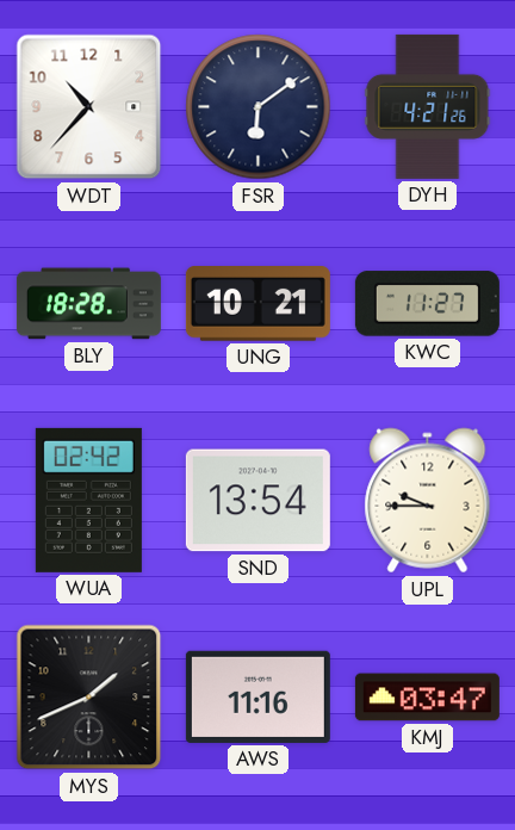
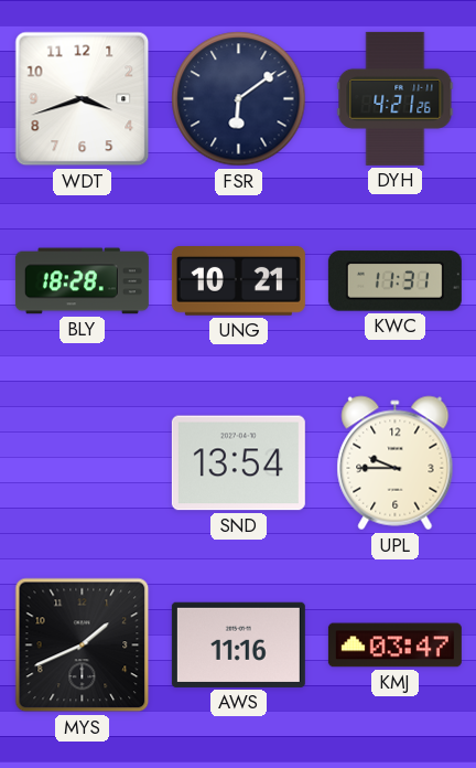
WDT: 10:37 -> 3:42 (83, 99)
KWC: 11:27 -> 11:31 (394, 281)
WUA: 02:42 -> none (88, 500)
